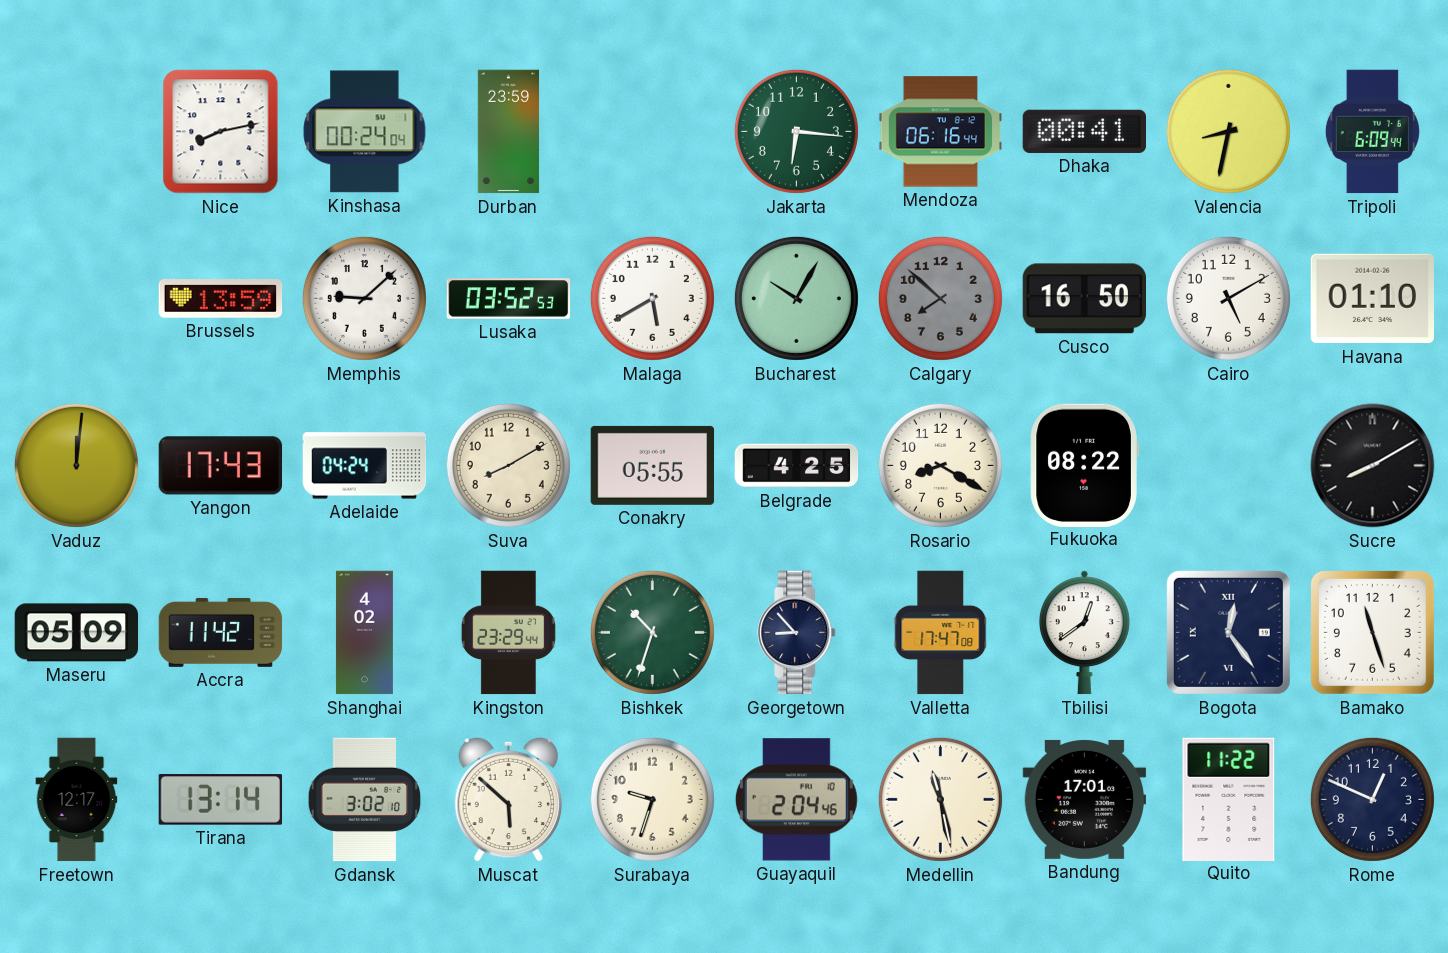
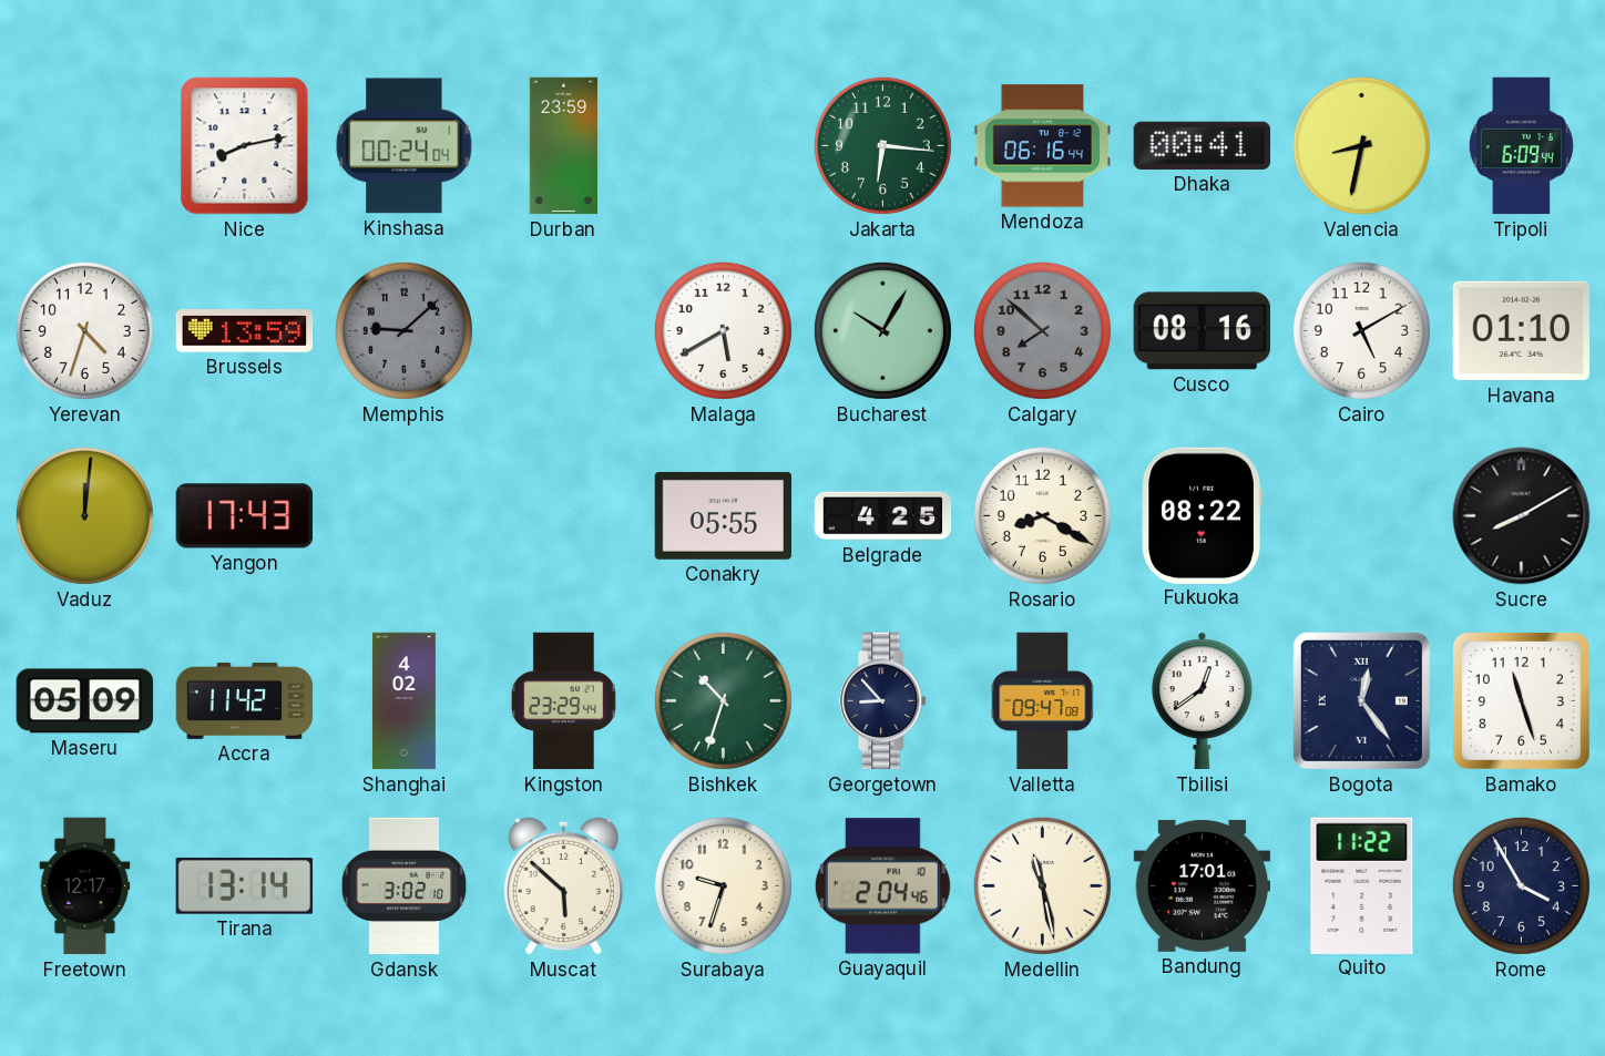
Yerevan: none -> 4:33 (84, 330)
Memphis dial: white -> grey (403, 330)
Lusaka: 03:52 -> none (509, 299)
Cusco: 16:50 -> 08:16 (1202, 331)
Adelaide: 04:24 -> none (365, 466)
Suva: 8:10 -> none (508, 465)
Valletta: 17:47 -> 09:47 (1043, 701)
Rome: 12:49 -> 3:55 (1521, 885)
